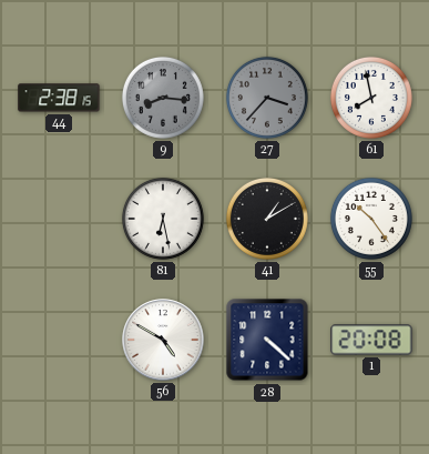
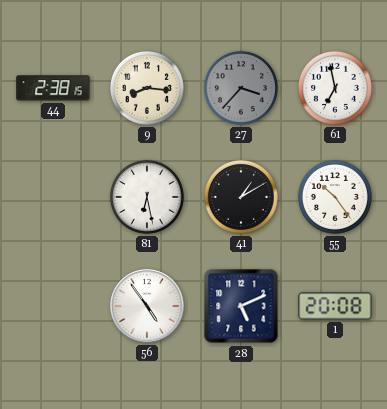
9 dial: grey -> cream (147, 88)
61: 7:58 -> 6:58 (335, 88)
56: 4:50 -> 4:54 (147, 306)
28: 4:22 -> 5:11 (241, 306)
